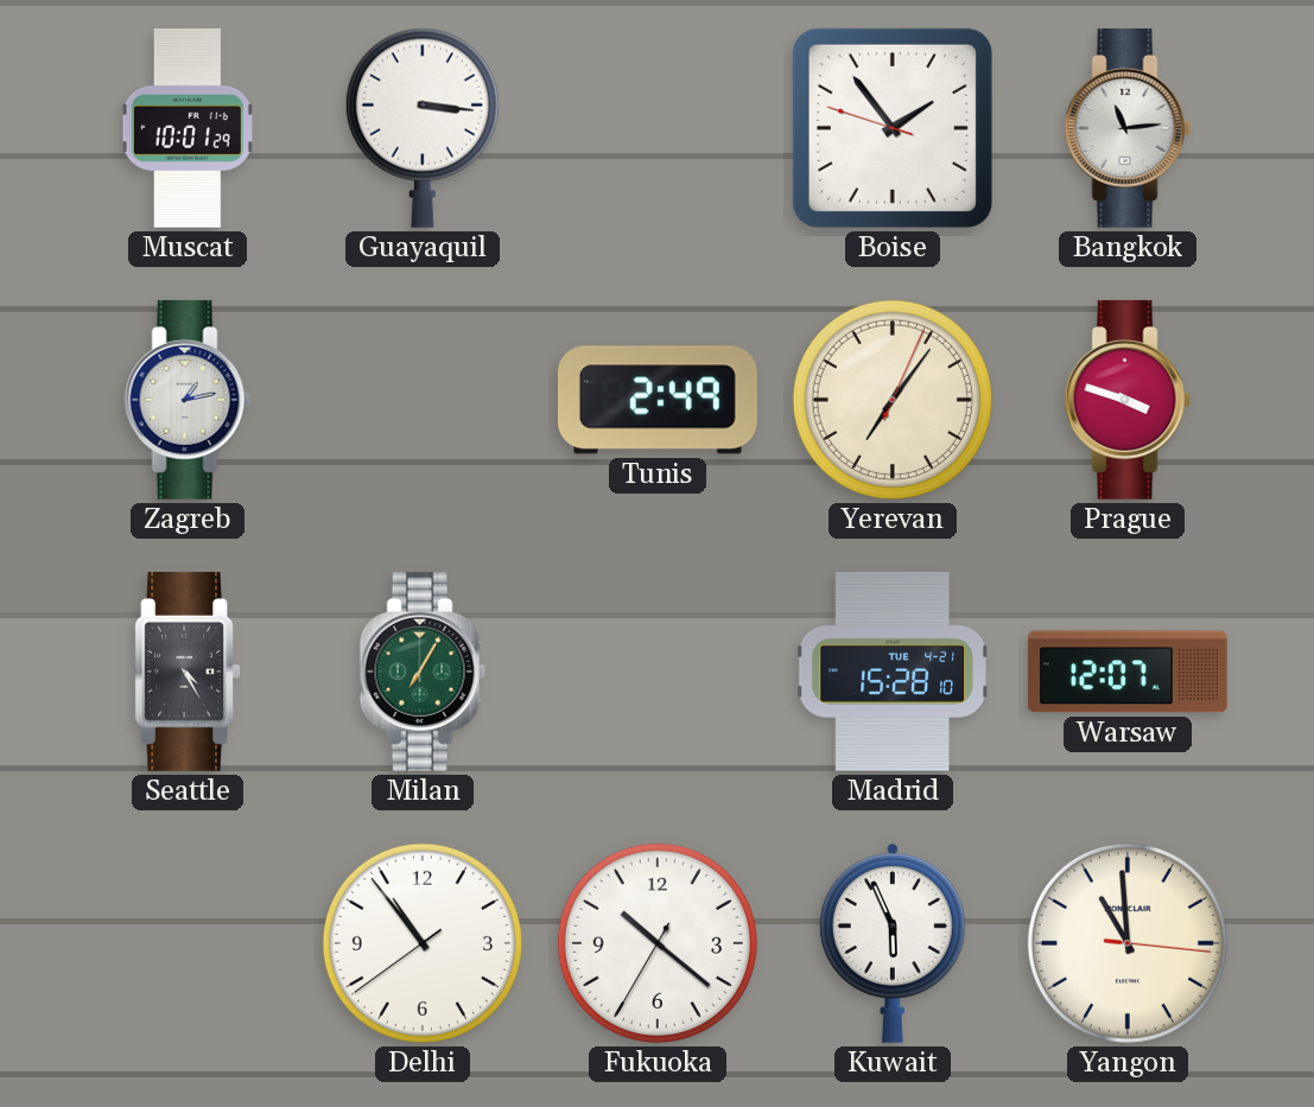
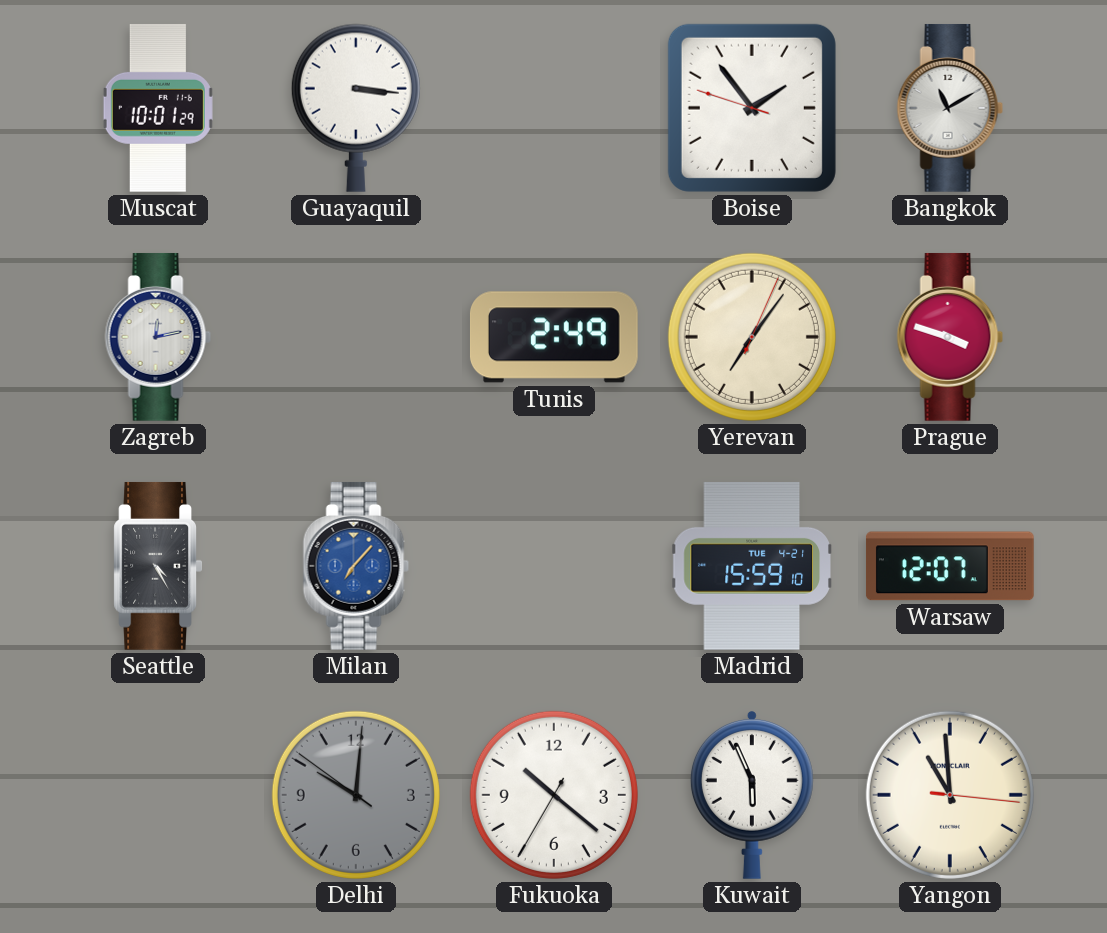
Bangkok: 11:14 -> 11:10 (950, 108)
Zagreb: 1:13 -> 12:13 (158, 337)
Milan: 7:05 -> 7:07 (356, 566)
Milan dial: green -> blue (356, 566)
Madrid: 15:28 -> 15:59 (752, 566)
Delhi: 10:53 -> 10:00 (356, 795)
Delhi dial: white -> grey (356, 795)
